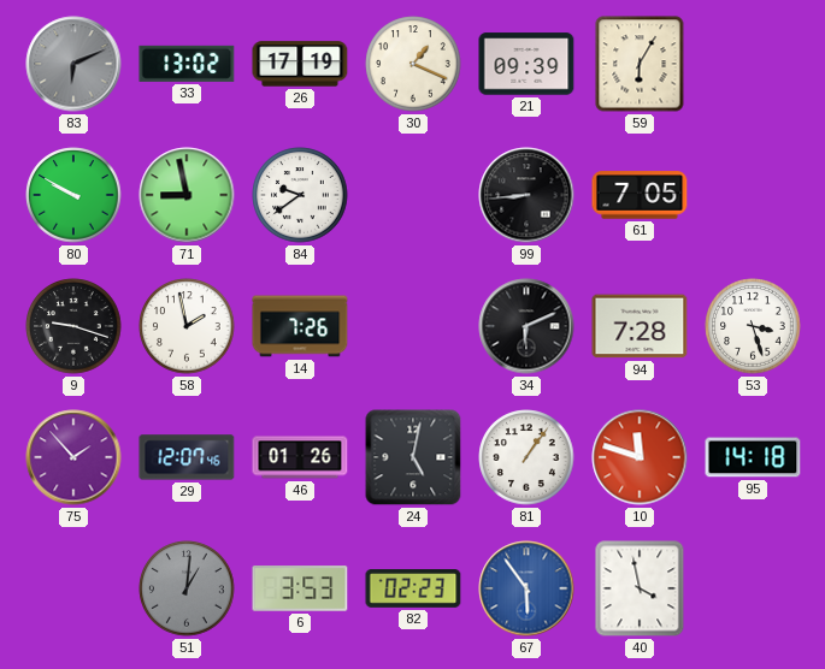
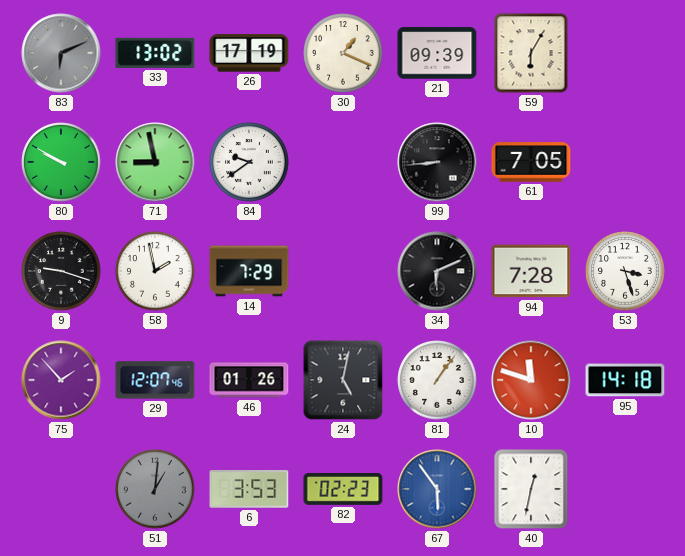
14: 7:26 -> 7:29 (249, 271)
40: 3:58 -> 12:32 (531, 489)
